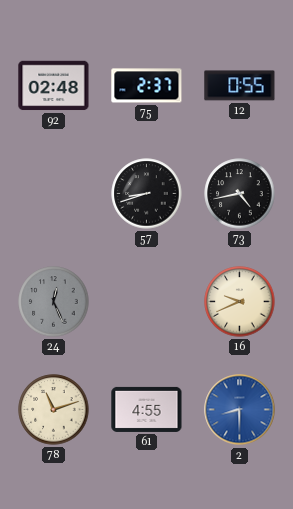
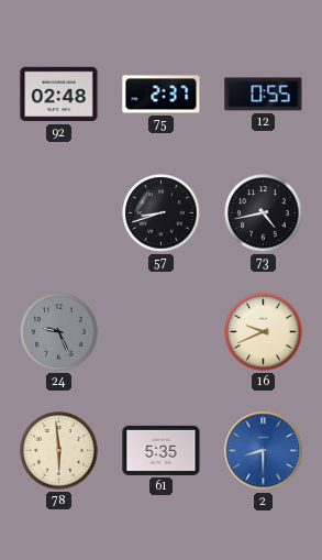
24: 12:26 -> 9:26 (59, 332)
78: 11:12 -> 5:59 (59, 451)
61: 4:55 -> 5:35 (162, 450)
